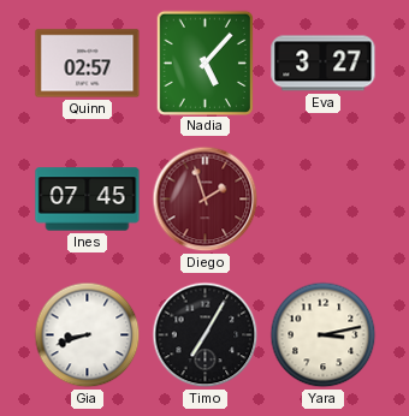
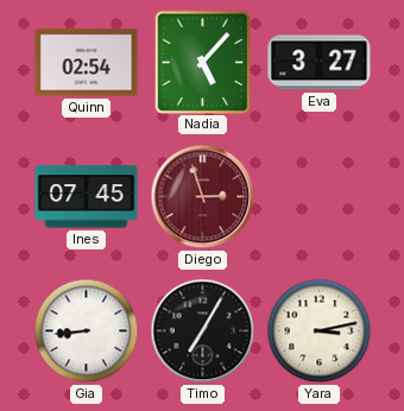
Quinn: 02:57 -> 02:54 (87, 63)
Diego: 1:57 -> 2:57 (203, 197)
Gia: 8:42 -> 8:44 (87, 331)
